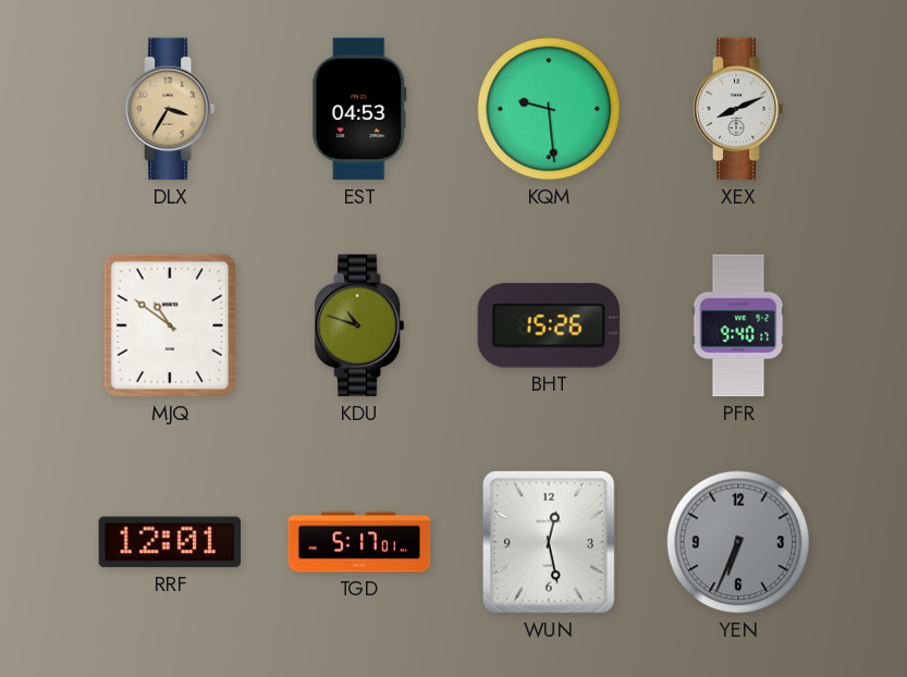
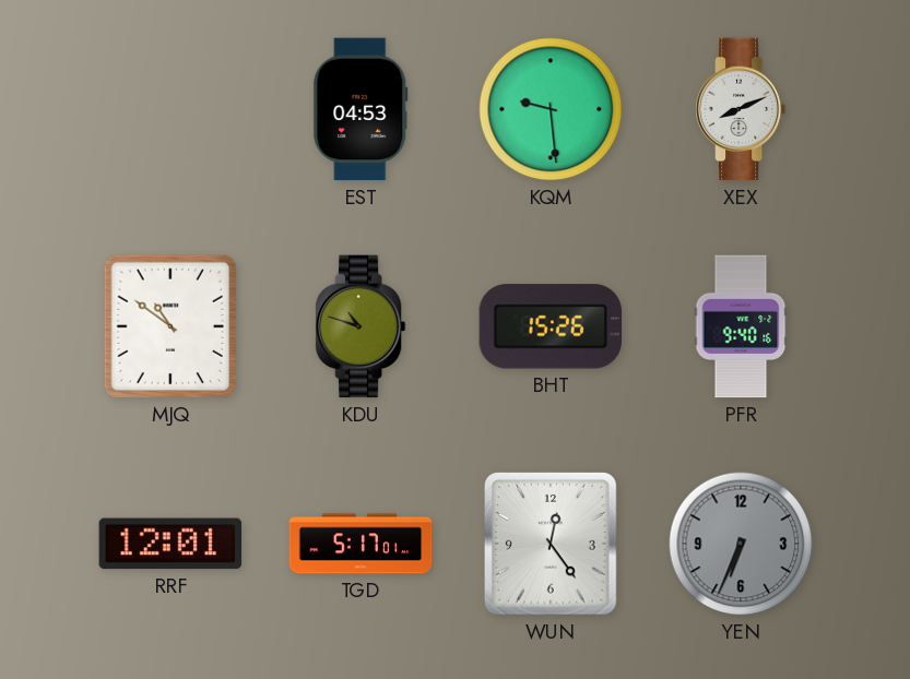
DLX: 3:35 -> none (170, 109)
PFR: 9:40:17 -> 9:40:16 (741, 326)
WUN: 12:28 -> 12:24 (551, 545)
